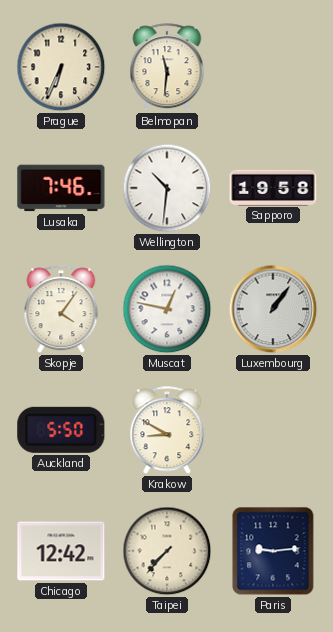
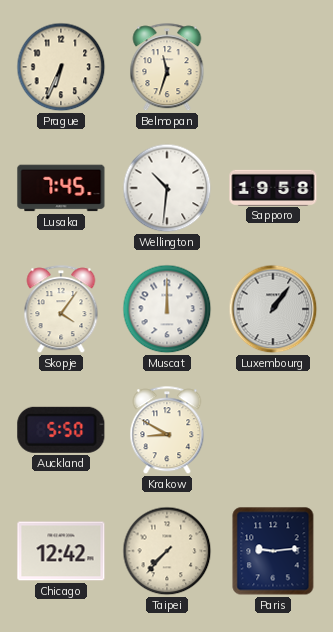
Belmopan: 11:31 -> 11:33 (167, 68)
Lusaka: 7:46 -> 7:45 (61, 188)
Muscat: 12:47 -> 12:00 (167, 309)
